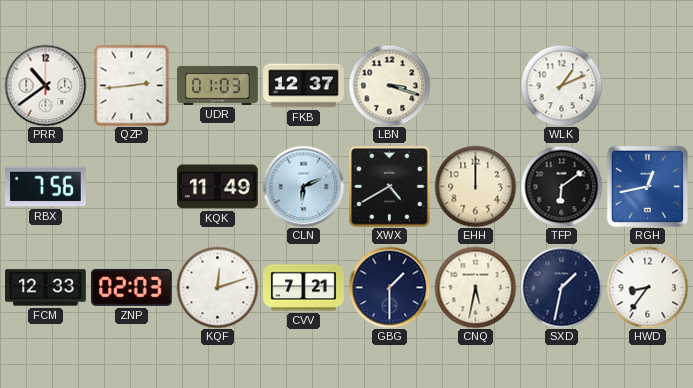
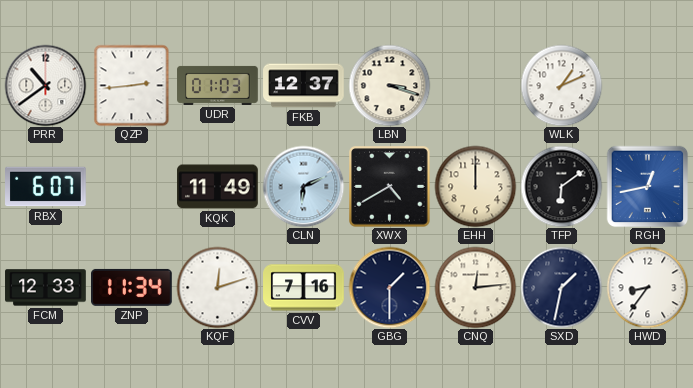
RBX: 7:56 -> 6:07 (46, 187)
ZNP: 02:03 -> 11:34 (132, 287)
CVV: 7:21 -> 7:16 (304, 288)
CNQ: 5:32 -> 12:14 (475, 287)
